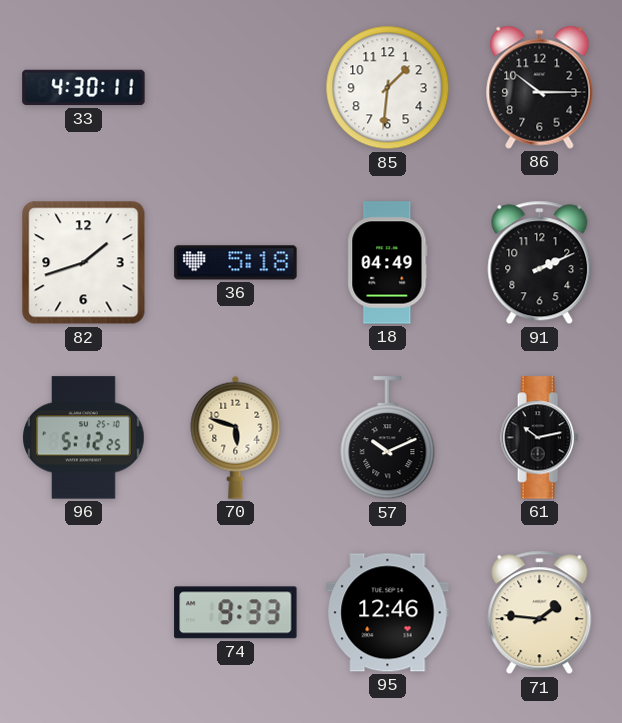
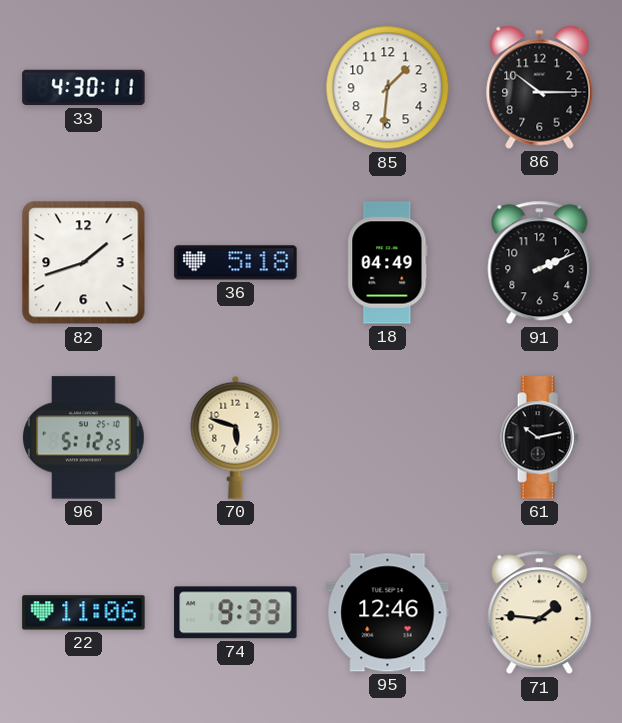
57: 10:11 -> none (388, 438)
22: none -> 11:06 (84, 613)
